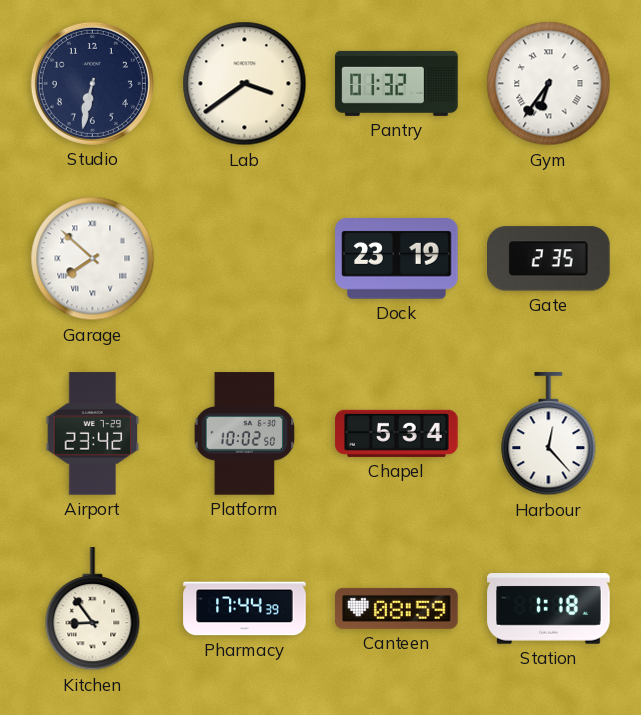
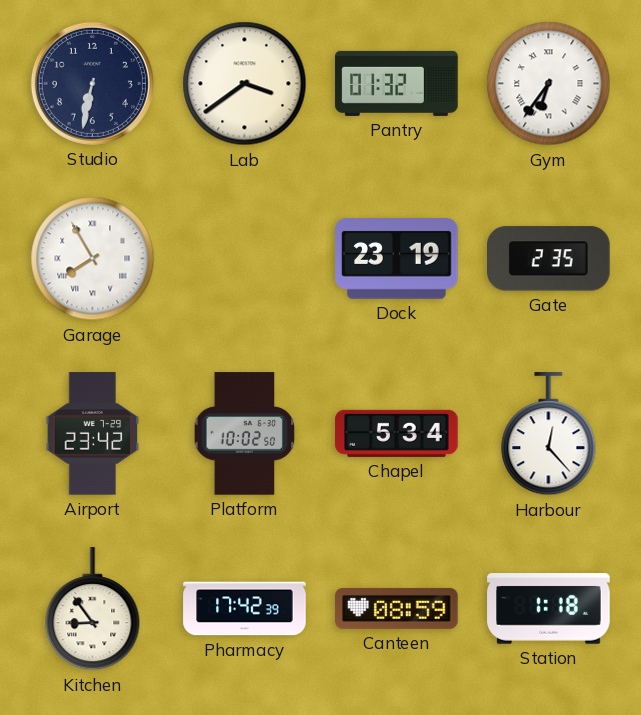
Garage: 7:52 -> 7:55 (93, 259)
Pharmacy: 17:44 -> 17:42 (245, 609)
